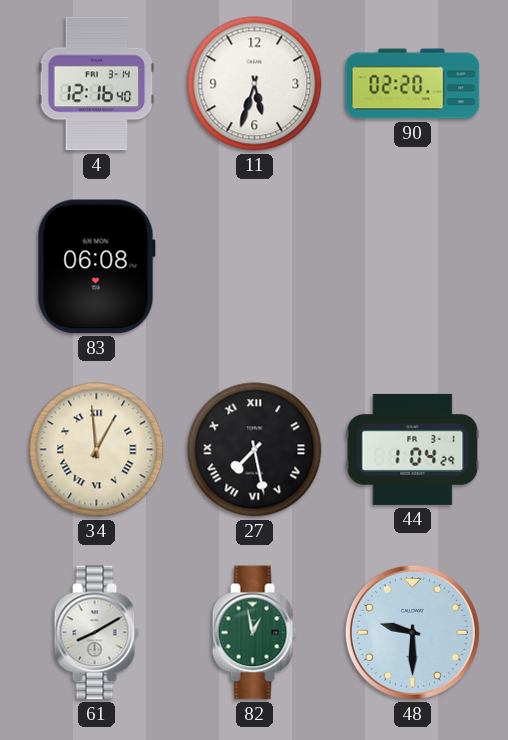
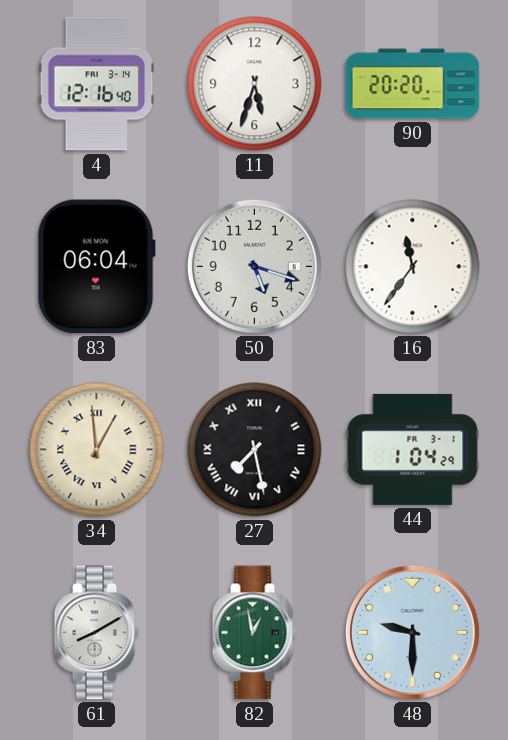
90: 02:20 -> 20:20 (413, 84)
83: 06:08 -> 06:04 (96, 267)
50: none -> 5:18 (254, 266)
16: none -> 11:36 (413, 267)
